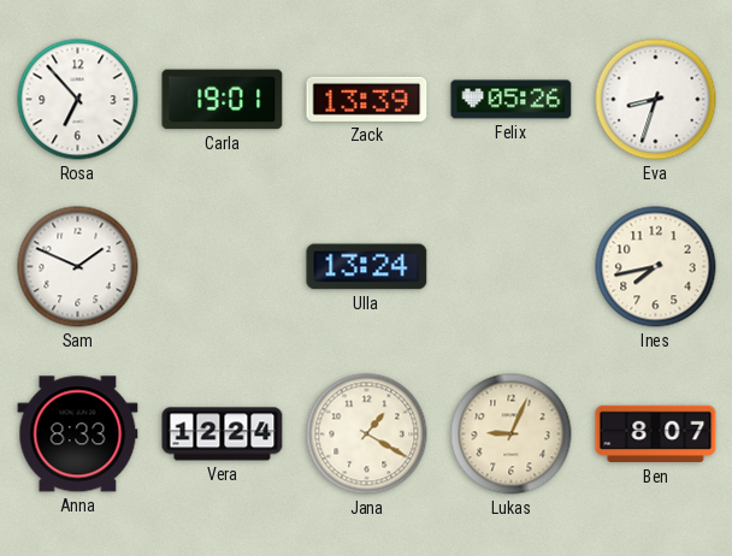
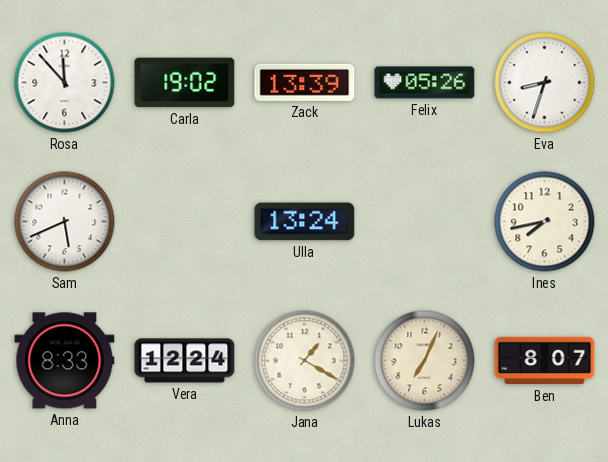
Rosa: 6:53 -> 11:53 (65, 83)
Carla: 19:01 -> 19:02 (185, 83)
Sam: 1:49 -> 5:41 (65, 222)
Lukas: 9:04 -> 7:04 (425, 361)
